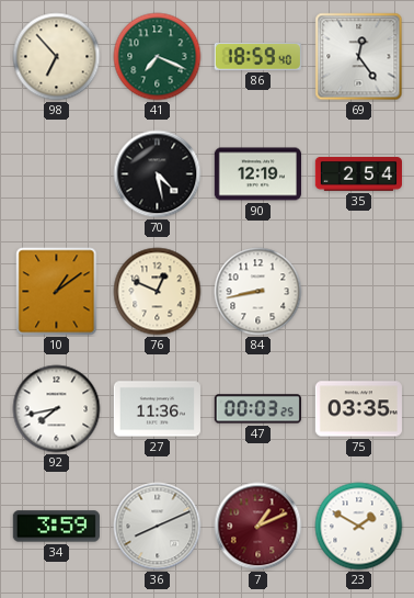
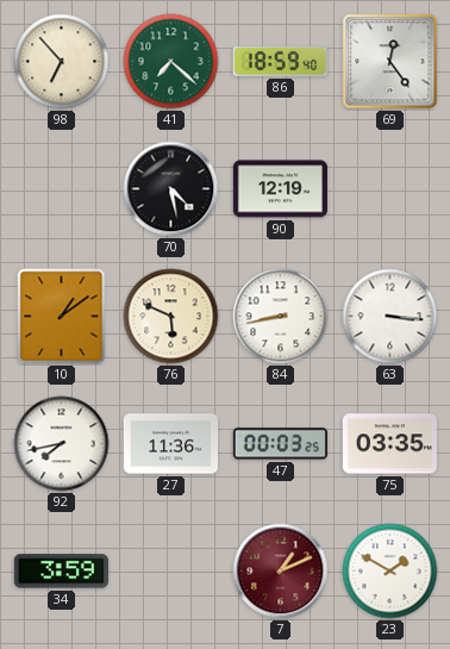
41: 7:19 -> 7:22 (171, 62)
35: 2:54 -> none (358, 173)
76: 12:49 -> 5:49 (171, 317)
63: none -> 3:16 (390, 317)
36: 8:11 -> none (158, 527)
